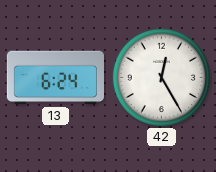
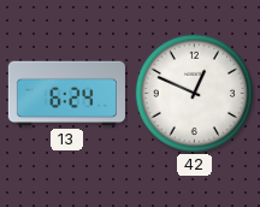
42: 12:25 -> 12:49 (194, 93)
